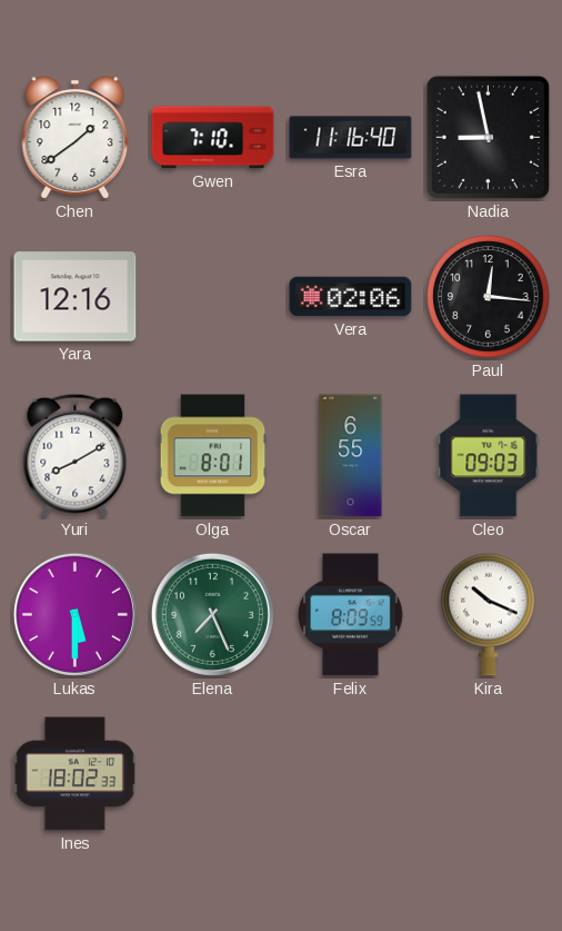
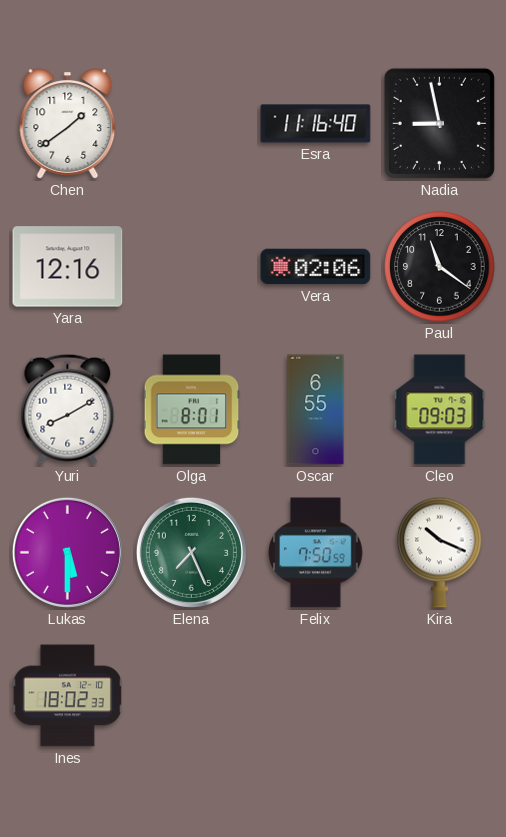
Gwen: 7:10 -> none (213, 138)
Paul: 12:16 -> 11:21 (440, 267)
Felix: 8:09 -> 7:50 (316, 553)
